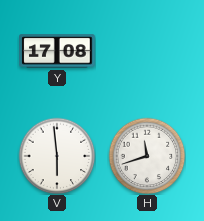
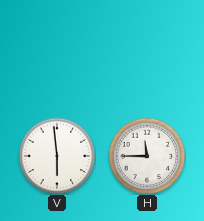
Y: 17:08 -> none (57, 51)
H: 11:42 -> 11:45 (147, 156)
